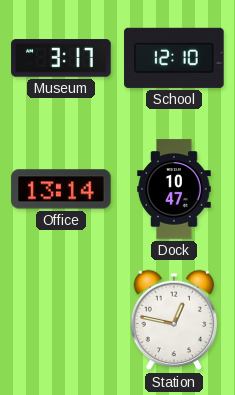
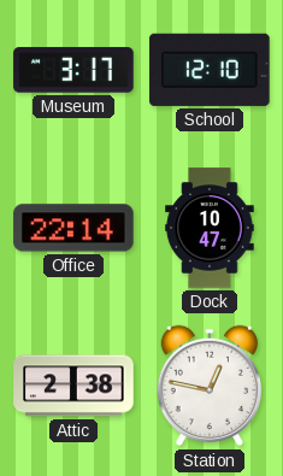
Office: 13:14 -> 22:14 (73, 228)
Attic: none -> 2:38 (73, 386)
